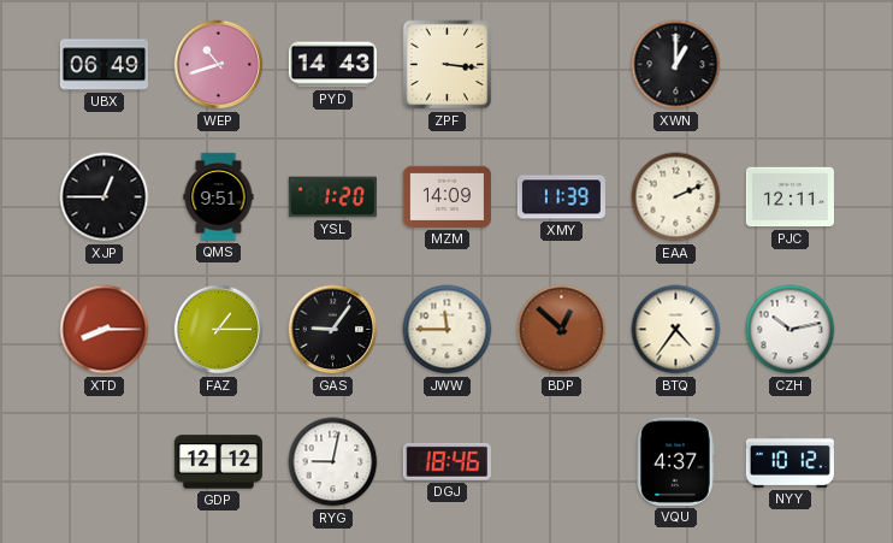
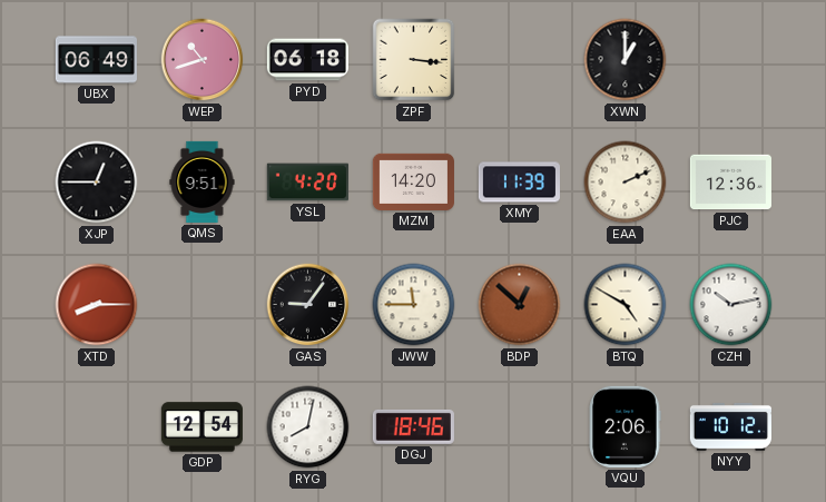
PYD: 14:43 -> 06:18 (307, 60)
YSL: 1:20 -> 4:20 (307, 183)
MZM: 14:09 -> 14:20 (413, 181)
PJC: 12:11 -> 12:36 (730, 183)
FAZ: 1:15 -> none (219, 330)
BTQ: 4:36 -> 4:50 (626, 305)
GDP: 12:12 -> 12:54 (201, 427)
RYG: 9:02 -> 8:02 (308, 427)
VQU: 4:37 -> 2:06 (625, 426)
